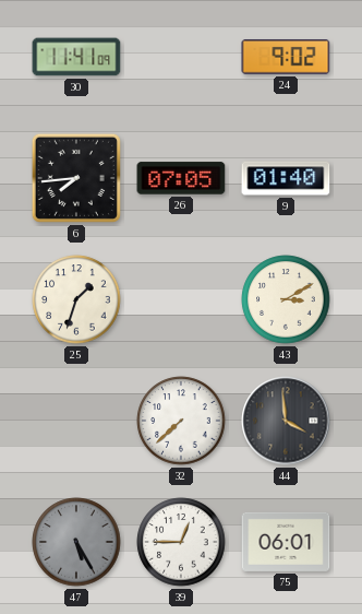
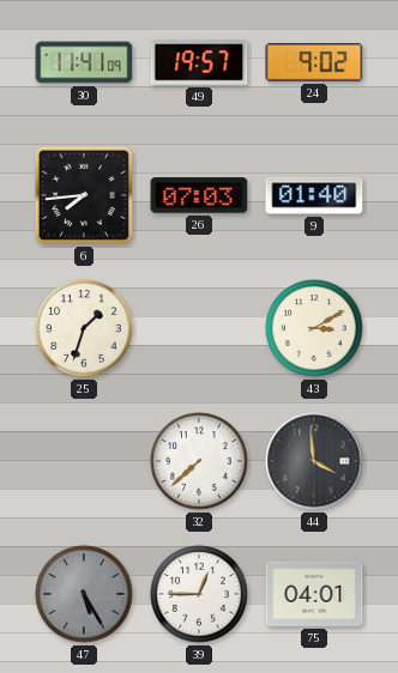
49: none -> 19:57 (199, 62)
26: 07:05 -> 07:03 (199, 195)
75: 06:01 -> 04:01 (314, 594)
